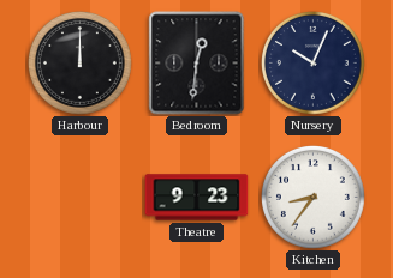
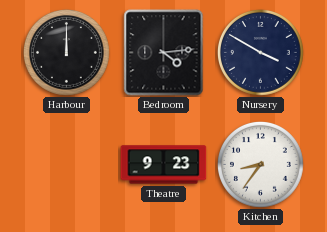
Bedroom: 12:31 -> 4:14 (164, 53)
Nursery: 10:04 -> 3:50 (260, 52)
